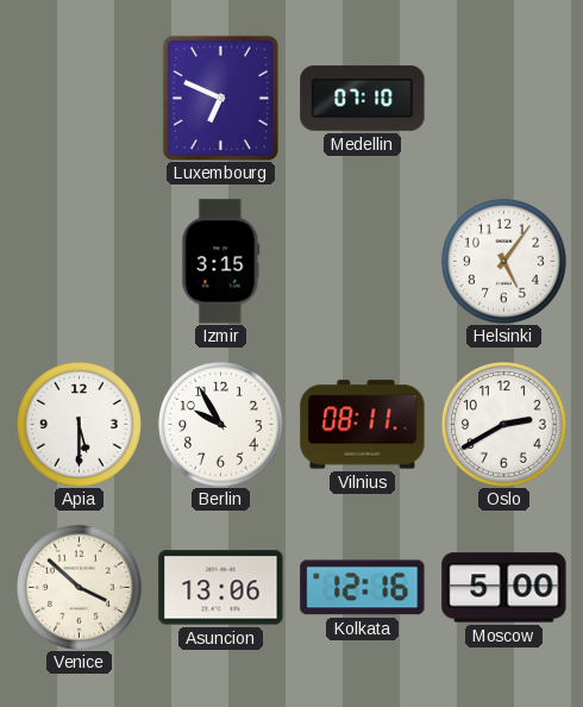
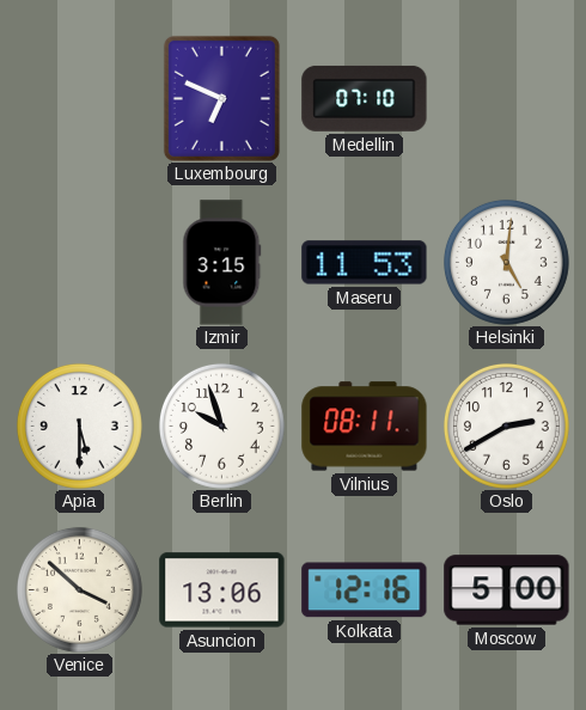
Maseru: none -> 11:53 (365, 263)
Helsinki: 5:06 -> 5:01 (506, 262)
Berlin: 9:55 -> 9:57 (221, 426)
